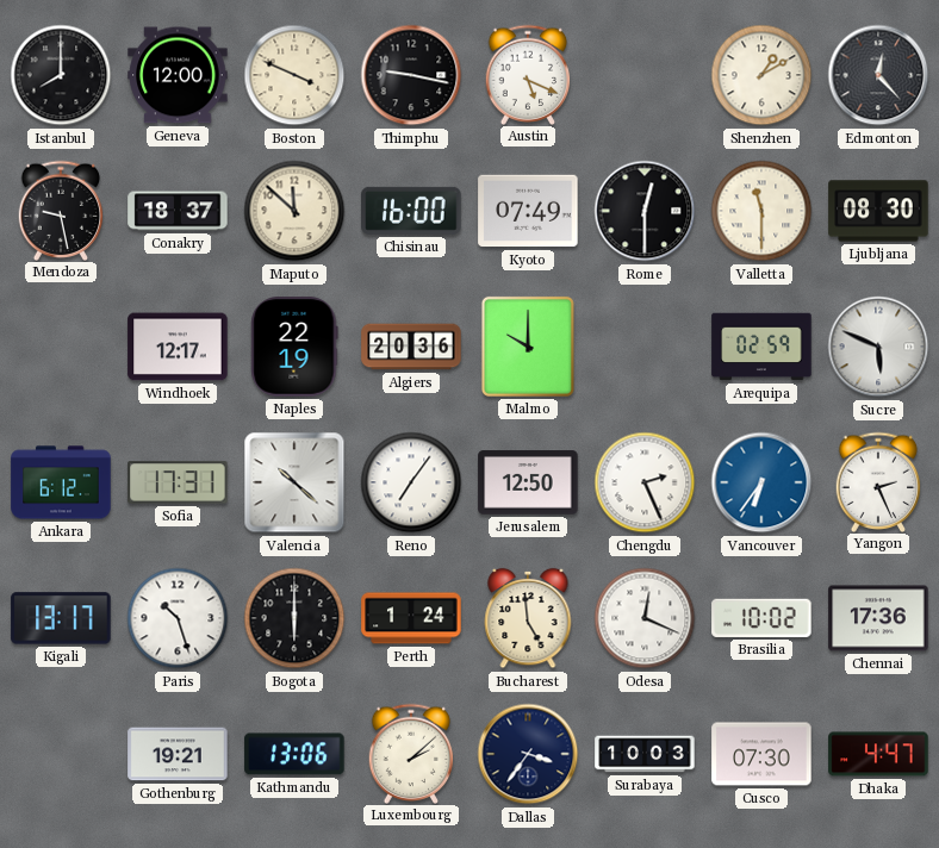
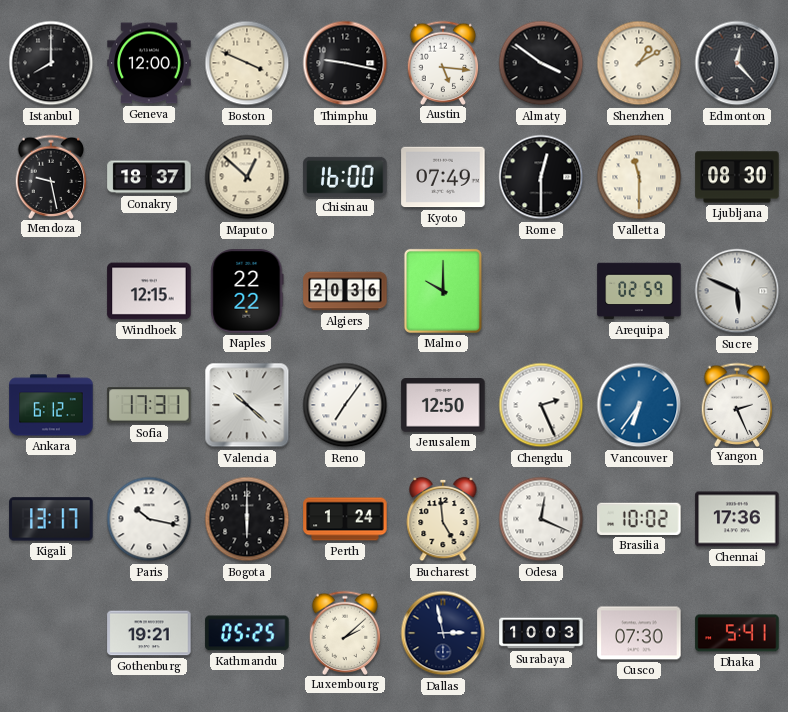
Austin: 5:19 -> 5:16 (443, 62)
Almaty: none -> 3:51 (541, 63)
Maputo: 11:52 -> 12:52 (247, 177)
Windhoek: 12:17 -> 12:15 (149, 291)
Naples: 22:19 -> 22:22 (247, 291)
Paris: 10:27 -> 10:17 (149, 519)
Kathmandu: 13:06 -> 05:25 (247, 633)
Dallas: 3:36 -> 2:58 (443, 633)
Dhaka: 4:47 -> 5:41 (737, 633)
